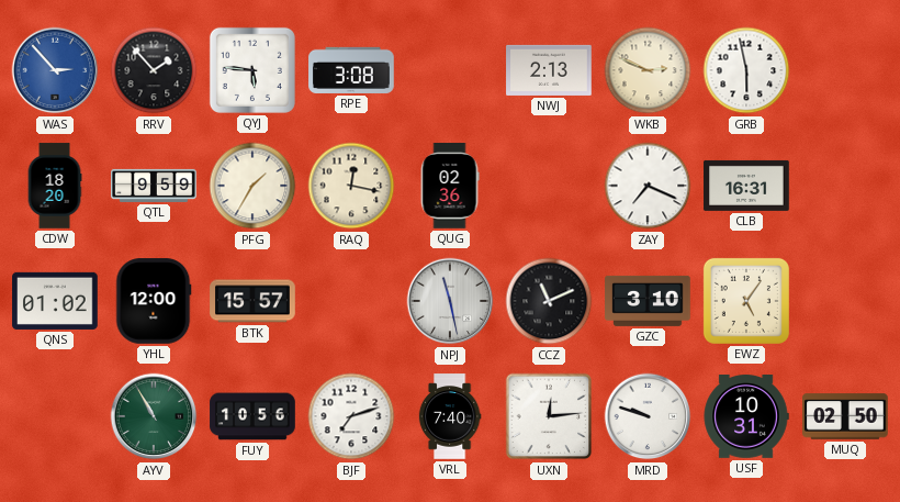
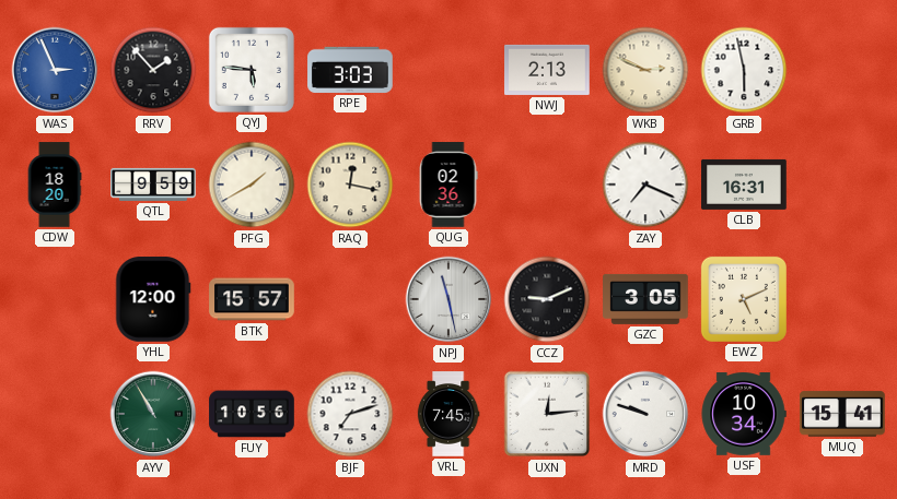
WAS: 2:53 -> 2:56 (55, 70)
RPE: 3:08 -> 3:03 (350, 70)
PFG: 1:35 -> 1:40 (252, 185)
QNS: 01:02 -> none (55, 301)
CCZ: 11:11 -> 9:11 (547, 299)
GZC: 3:10 -> 3:05 (645, 299)
EWZ: 5:06 -> 5:11 (744, 299)
VRL: 7:40 -> 7:45 (449, 414)
USF: 10:31 -> 10:34 (744, 415)
MUQ: 02:50 -> 15:41 (842, 414)
